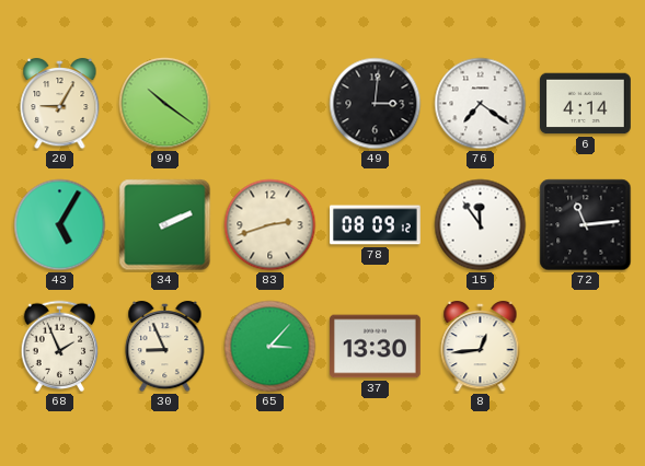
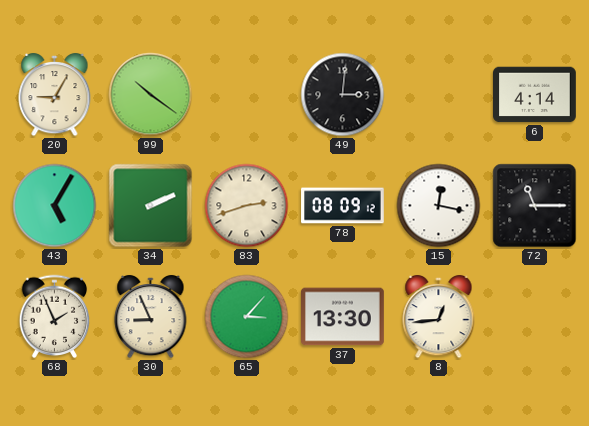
76: 7:21 -> none (481, 104)
15: 11:54 -> 12:17 (439, 206)
72: 11:14 -> 11:15 (535, 206)
